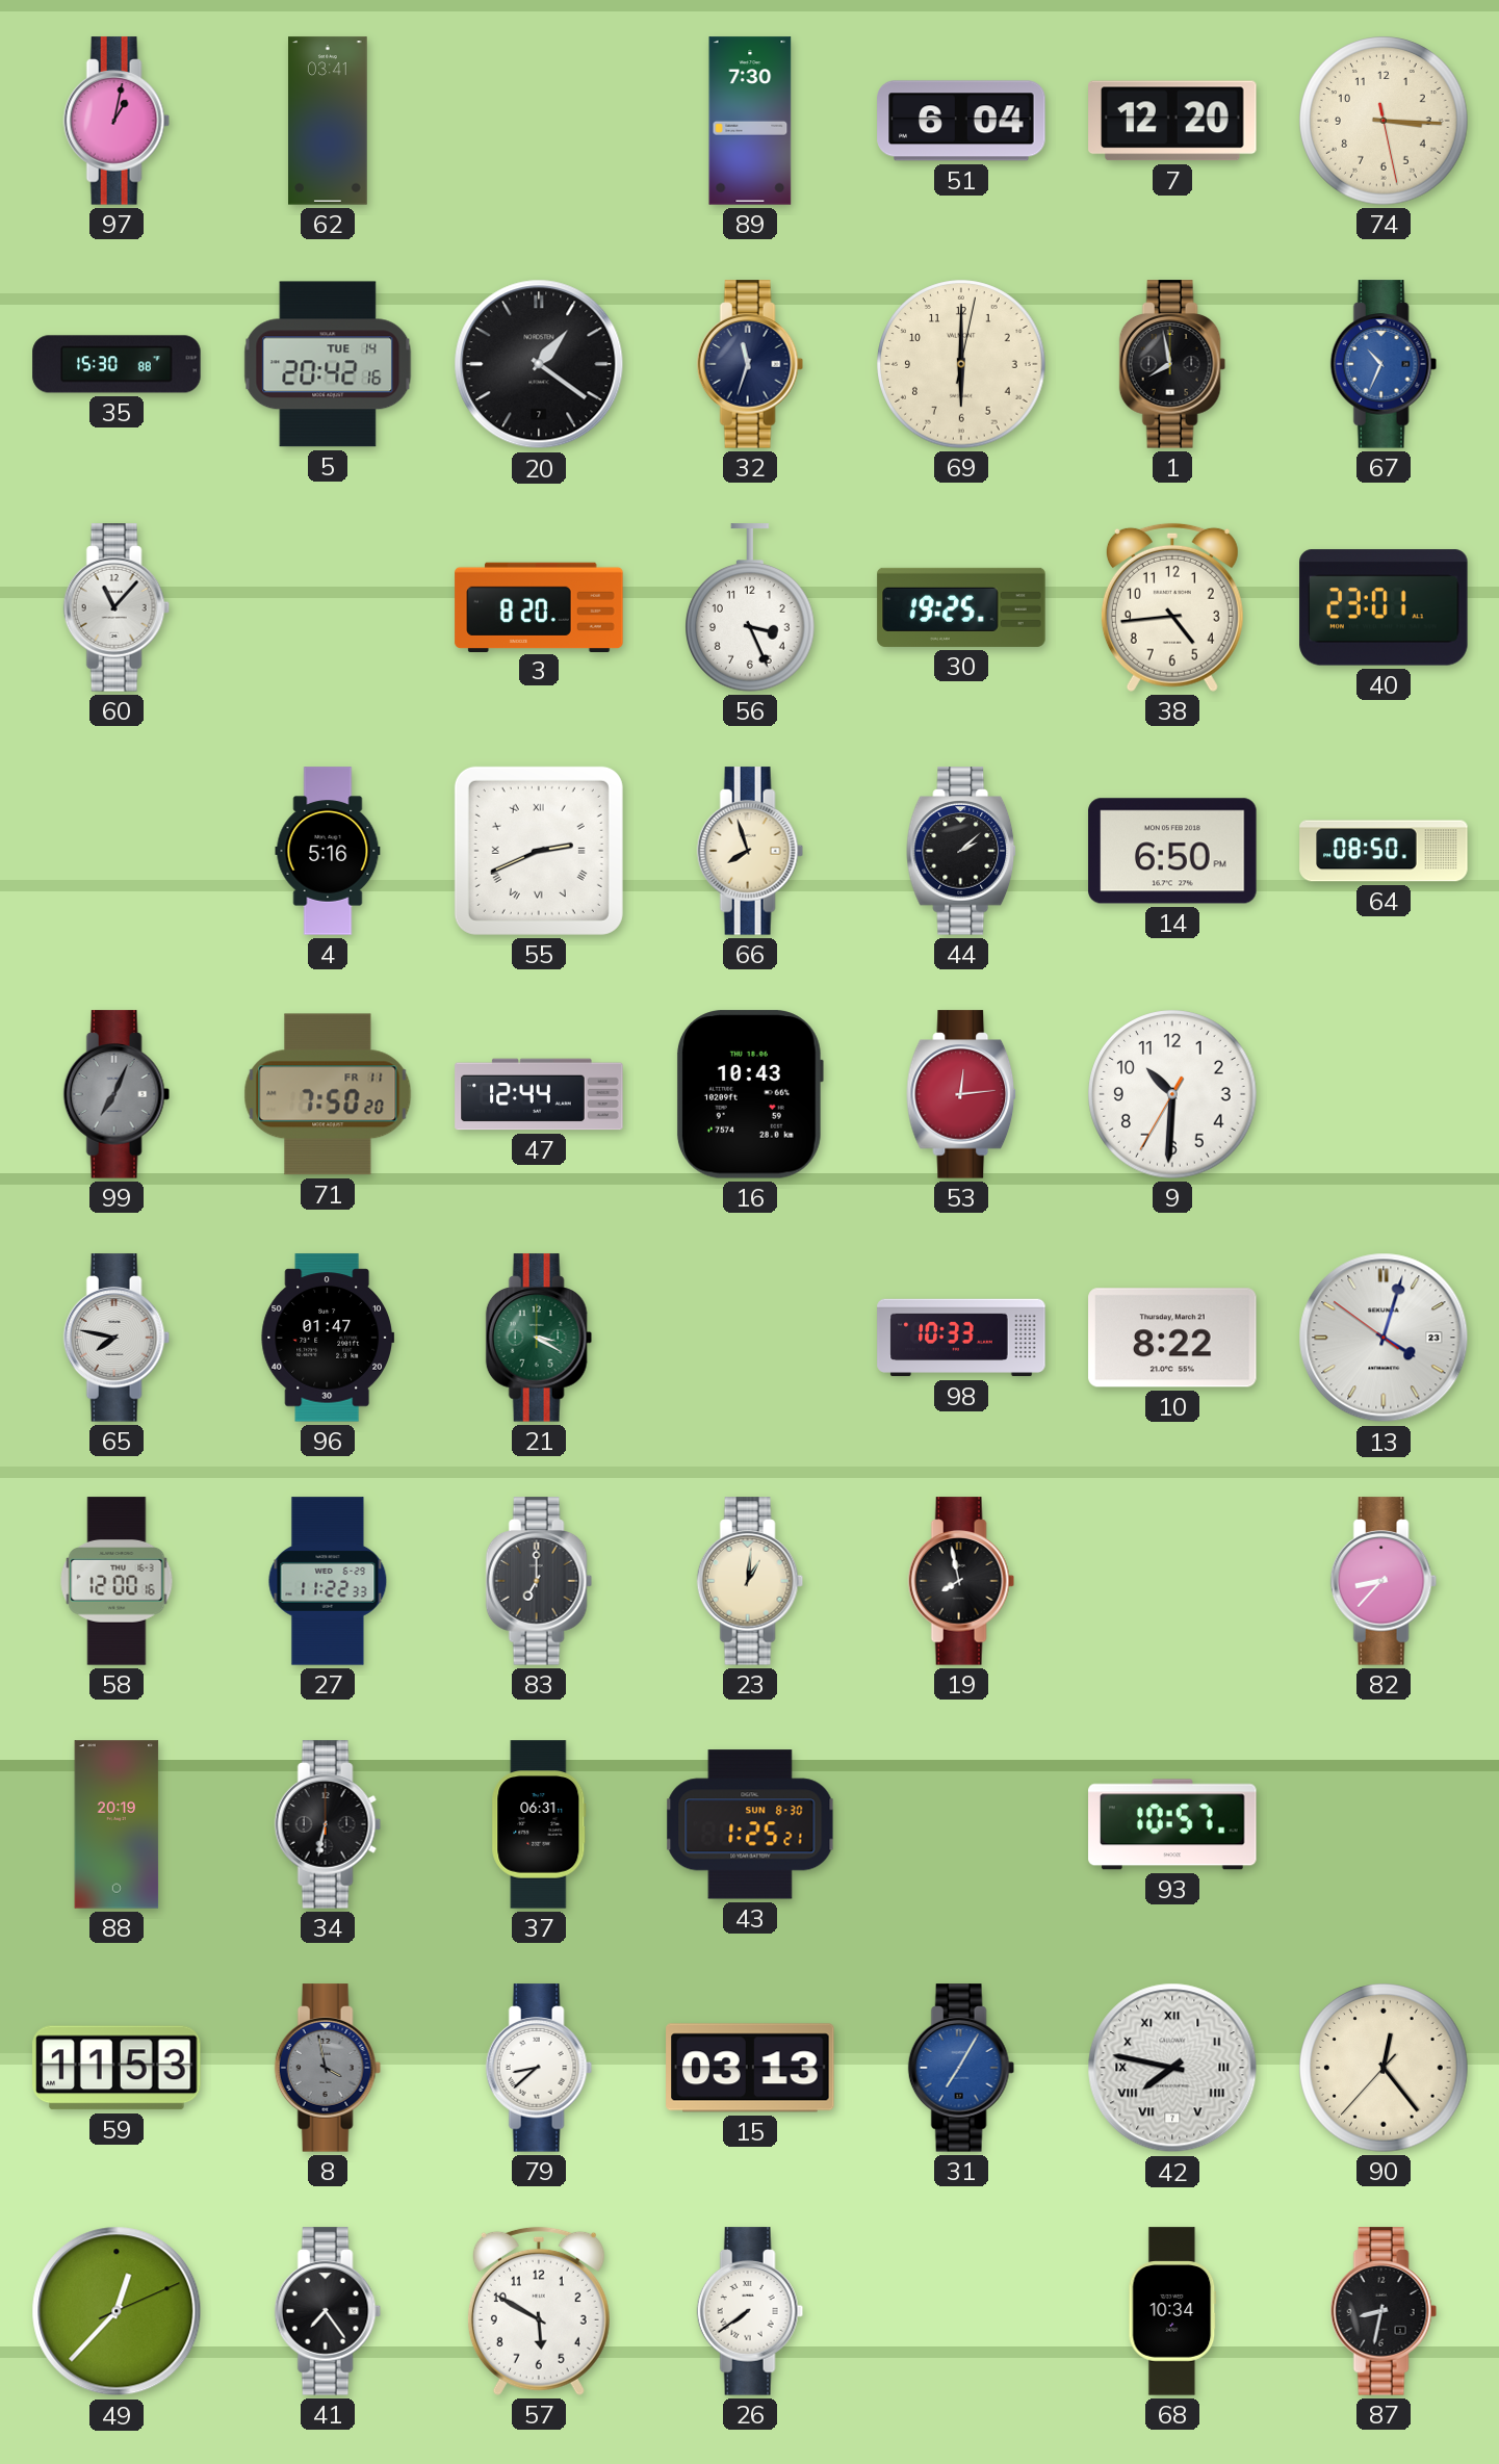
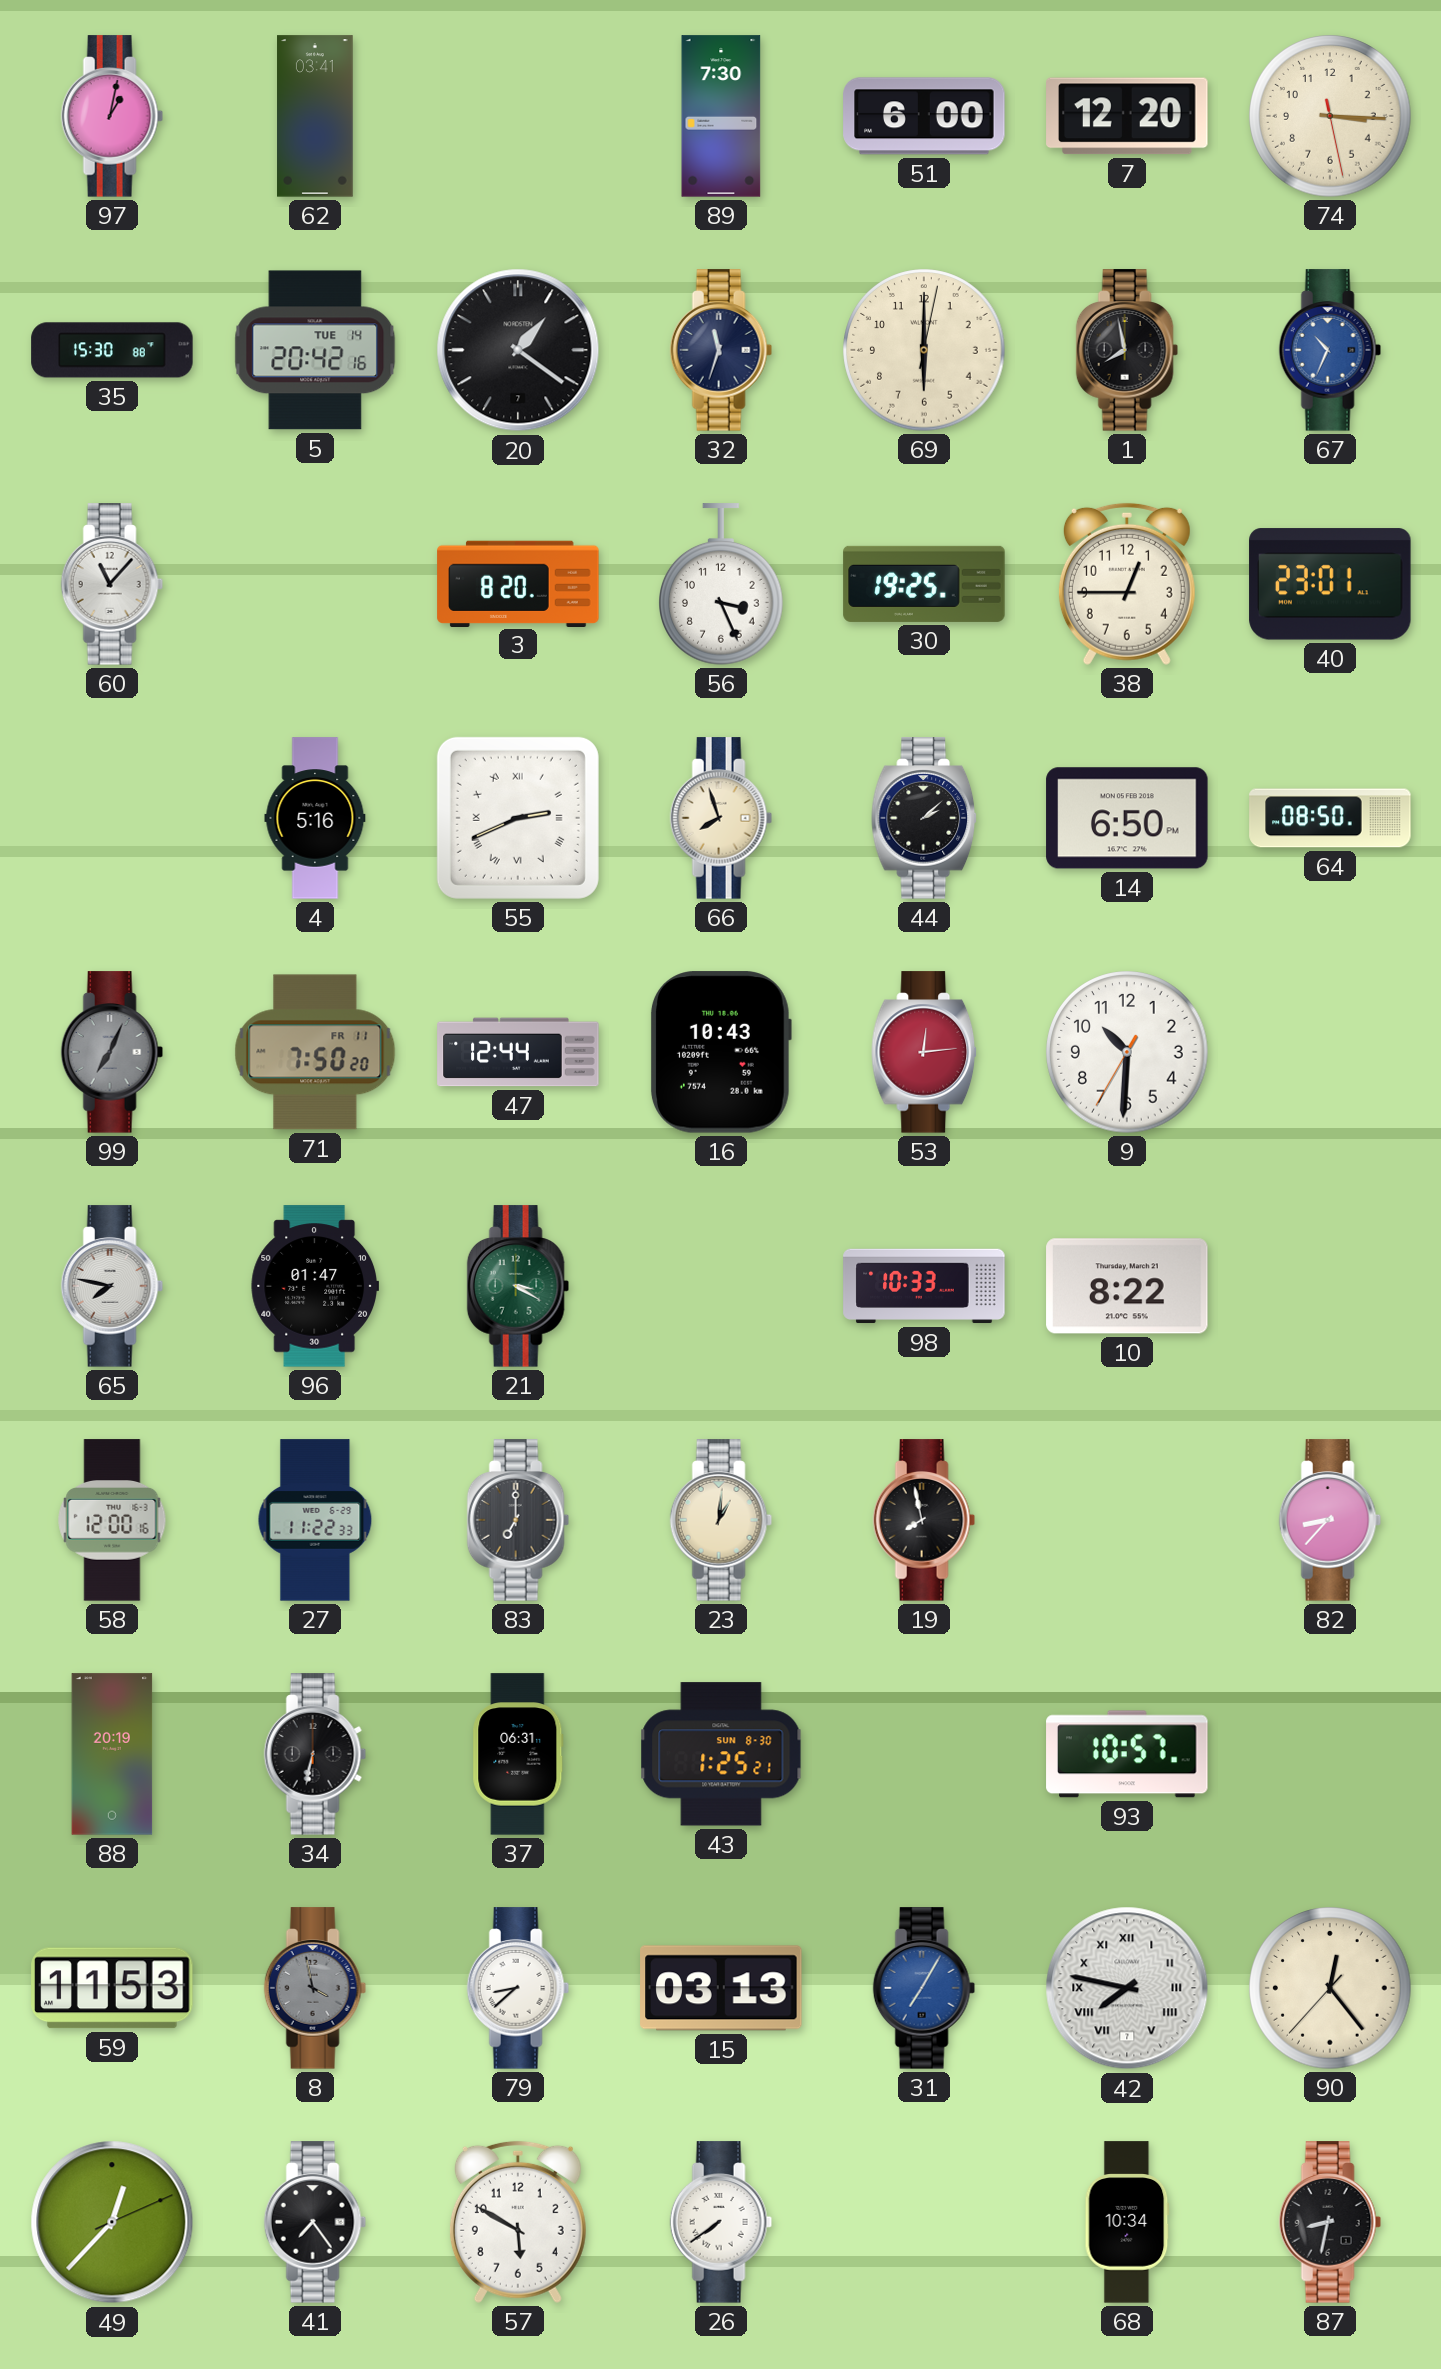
51: 6:04 -> 6:00 (924, 116)
38: 4:44 -> 12:45 (1127, 584)
13: 4:02 -> none (1384, 1338)
